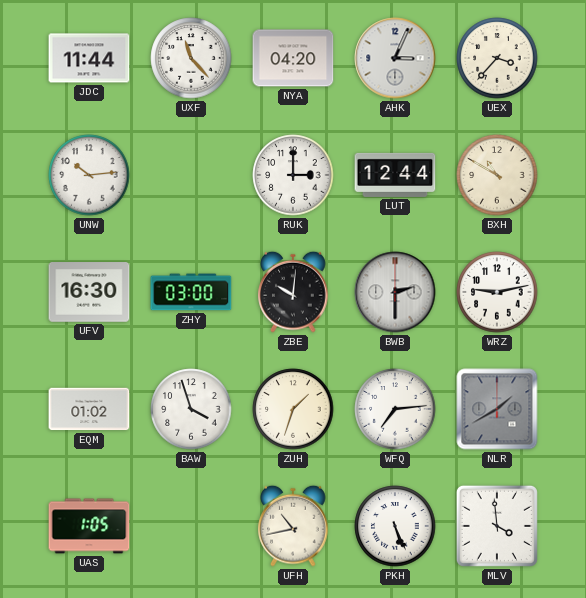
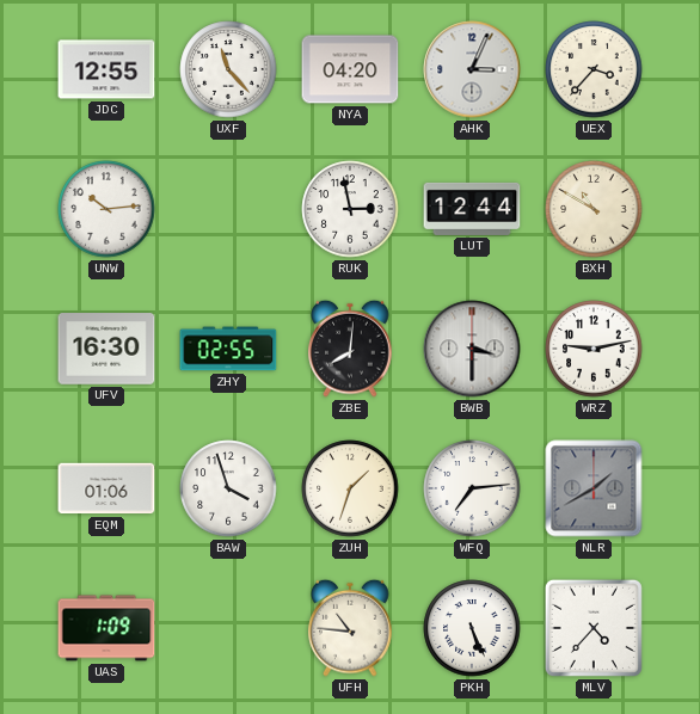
JDC: 11:44 -> 12:55 (106, 69)
RUK: 3:00 -> 2:58 (350, 209)
ZHY: 03:00 -> 02:55 (228, 349)
ZBE: 10:01 -> 8:01 (350, 349)
BWB: 2:30 -> 3:30 (472, 349)
EQM: 01:02 -> 01:06 (106, 488)
UAS: 1:05 -> 1:09 (106, 628)
UFH: 10:43 -> 10:46 (350, 628)
MLV: 3:59 -> 4:37 (594, 628)
